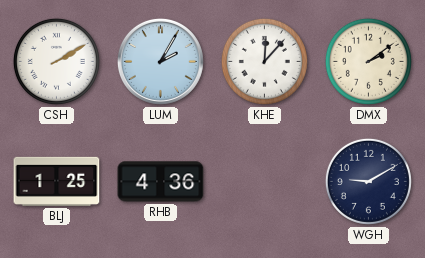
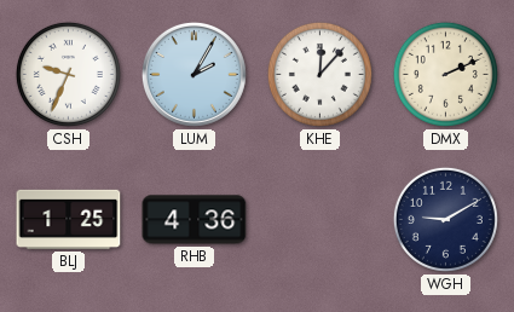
CSH: 2:10 -> 9:34 (68, 74)
DMX: 2:09 -> 2:11 (445, 74)
